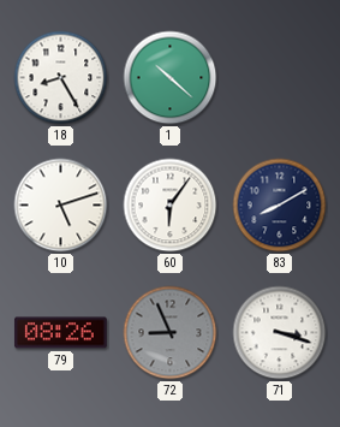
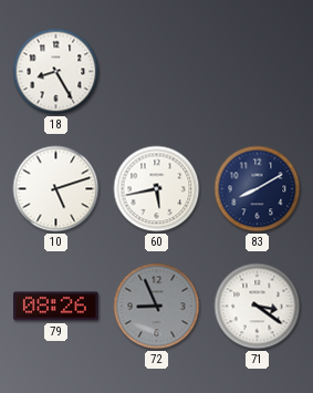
1: 10:22 -> none (171, 78)
60: 6:06 -> 5:43 (157, 189)
71: 3:18 -> 3:21 (258, 307)
